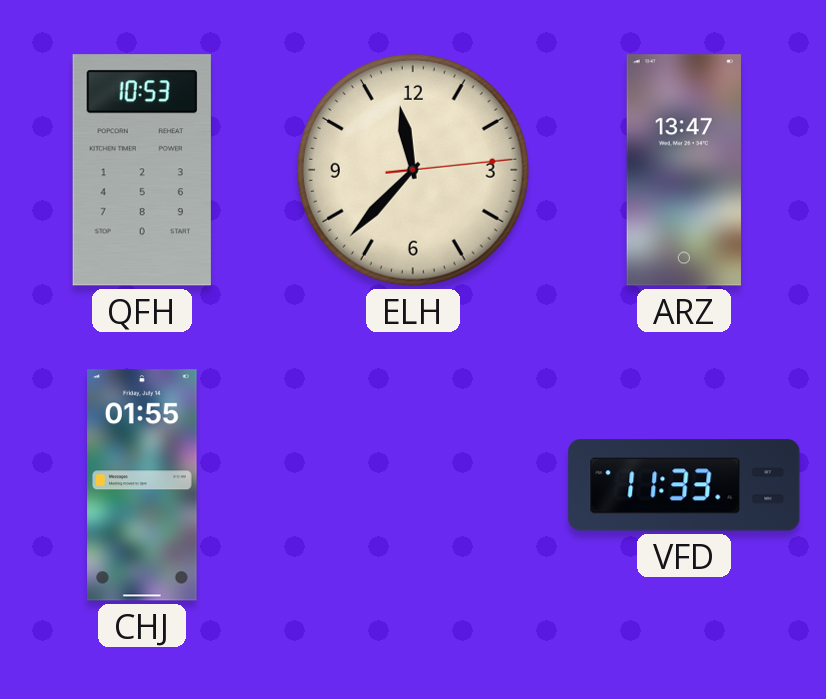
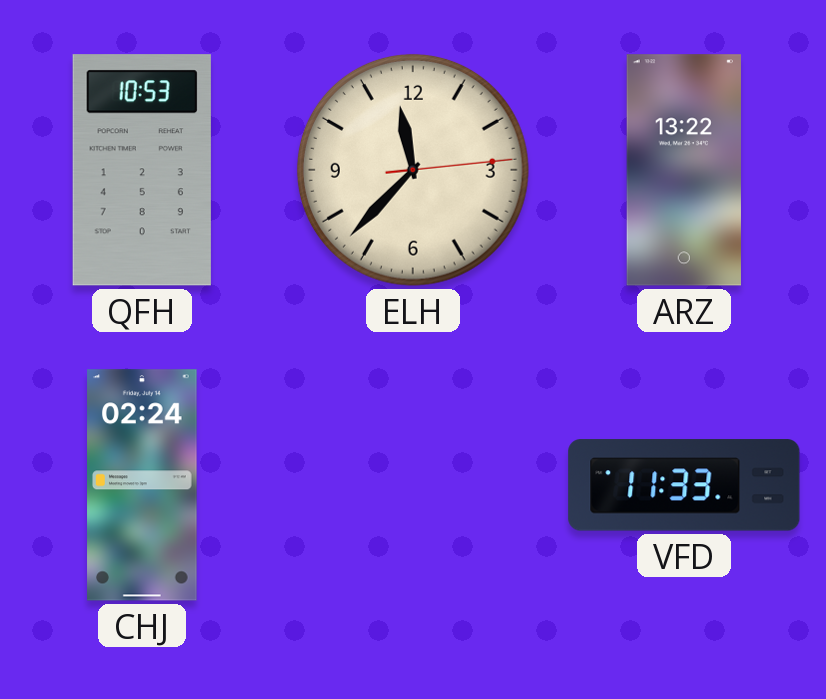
ARZ: 13:47 -> 13:22 (684, 170)
CHJ: 01:55 -> 02:24 (142, 485)
